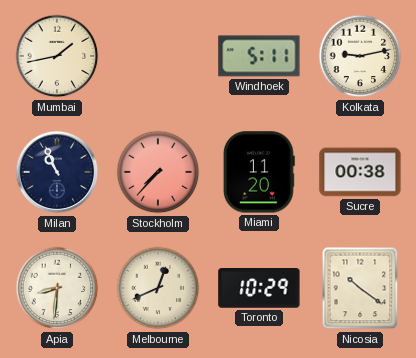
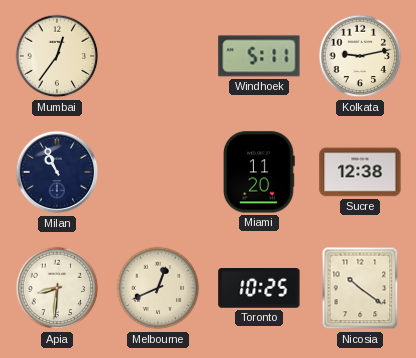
Mumbai: 1:43 -> 12:36 (57, 56)
Stockholm: 7:37 -> none (158, 172)
Sucre: 00:38 -> 12:38 (360, 172)
Toronto: 10:29 -> 10:25 (259, 289)
